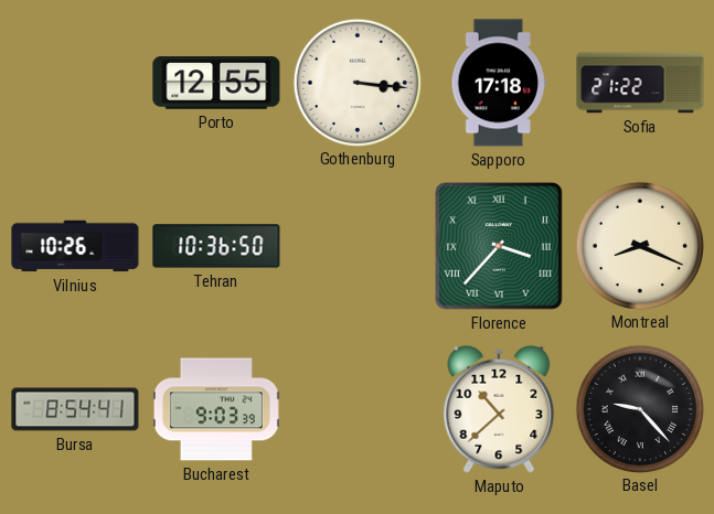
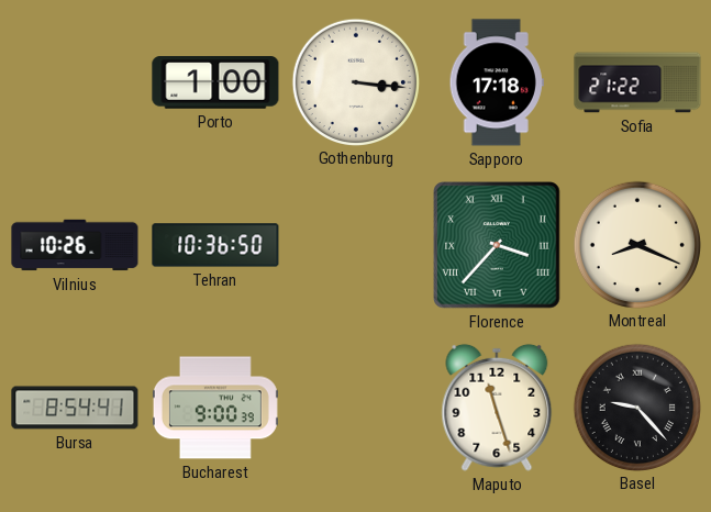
Porto: 12:55 -> 1:00 (215, 82)
Bucharest: 9:03 -> 9:00 (215, 408)
Maputo: 10:38 -> 11:27 (497, 408)
